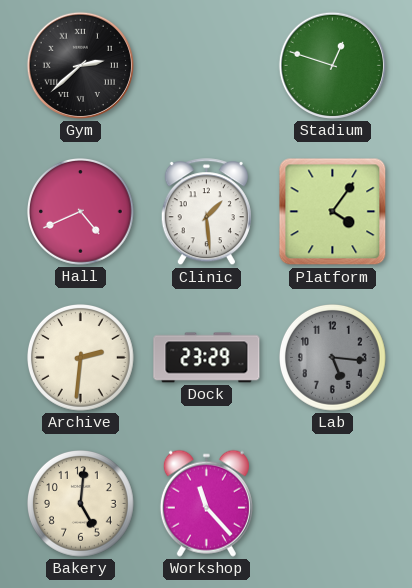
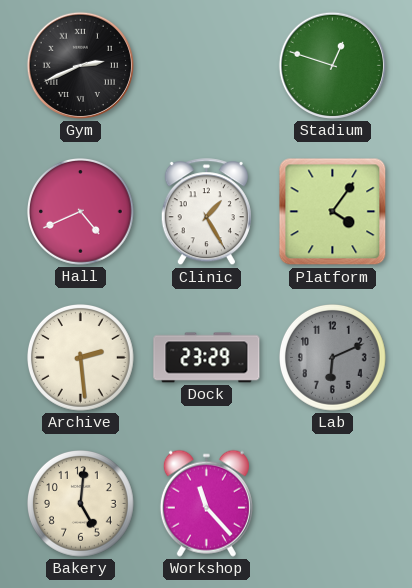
Gym: 2:38 -> 2:41 (80, 65)
Clinic: 1:29 -> 1:25 (206, 212)
Archive: 2:31 -> 2:29 (81, 358)
Lab: 5:16 -> 6:11 (333, 358)
